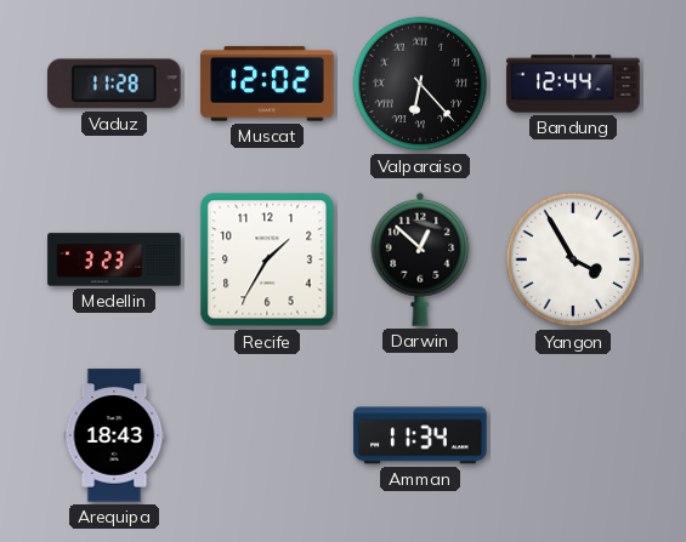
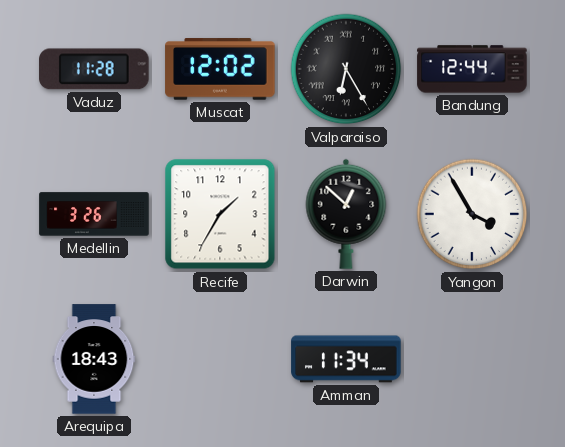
Valparaiso: 6:23 -> 6:25 (346, 69)
Medellin: 3:23 -> 3:26 (94, 214)
